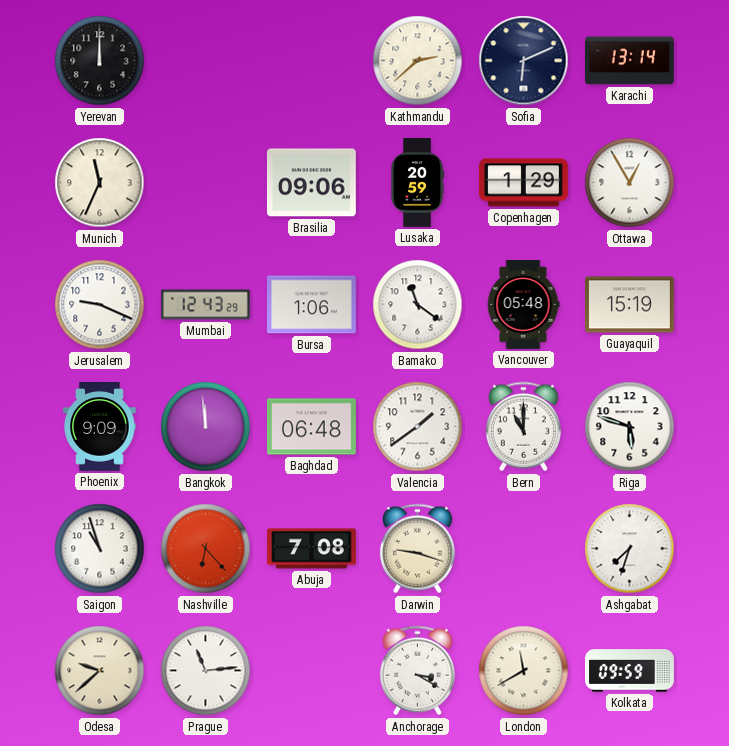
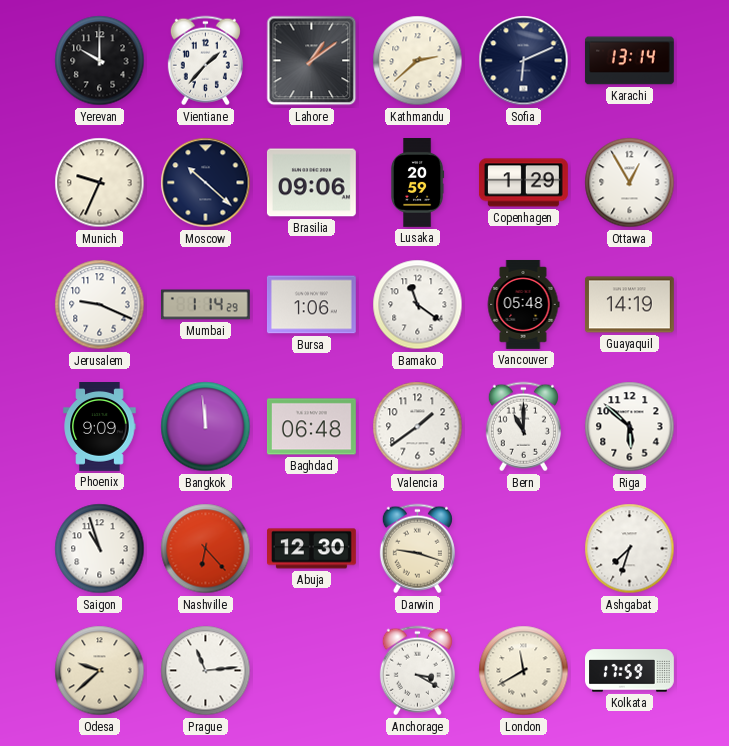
Yerevan: 12:00 -> 10:00 (100, 61)
Vientiane: none -> 1:37 (205, 61)
Lahore: none -> 1:09 (312, 61)
Munich: 11:34 -> 9:34 (100, 183)
Moscow: none -> 10:22 (206, 183)
Mumbai: 12:43 -> 1:14 (205, 305)
Guayaquil: 15:19 -> 14:19 (629, 305)
Riga: 5:48 -> 5:52 (630, 427)
Abuja: 7:08 -> 12:30 (312, 549)
Kolkata: 09:59 -> 17:59 (630, 671)
